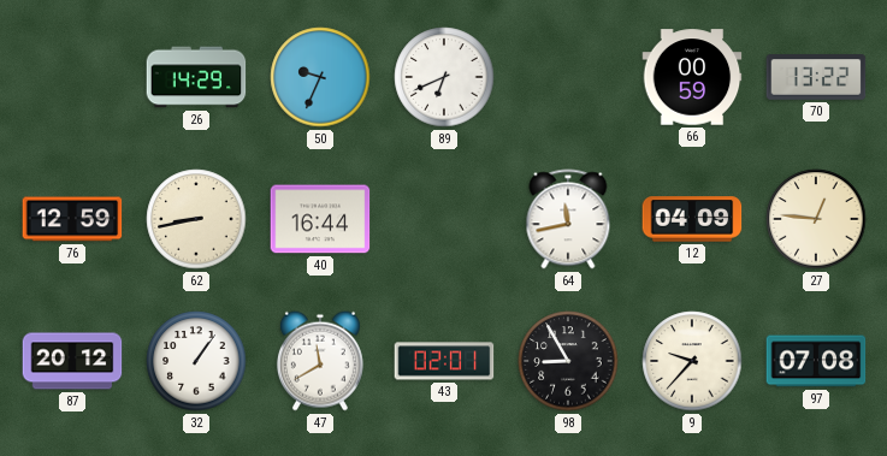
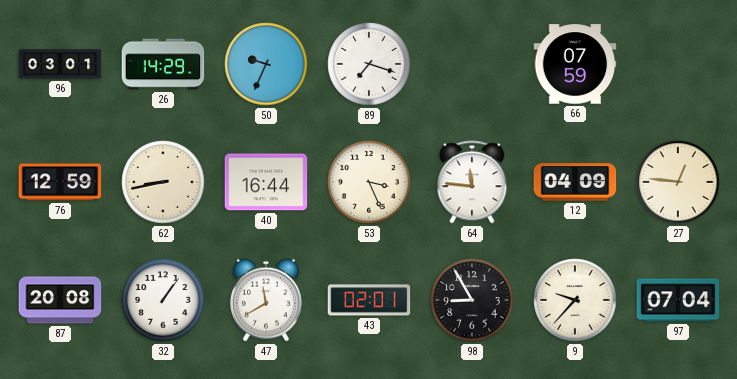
96: none -> 03:01 (60, 64)
89: 6:41 -> 7:18 (369, 64)
66: 00:59 -> 07:59 (575, 64)
70: 13:22 -> none (816, 77)
53: none -> 3:26 (369, 182)
64: 11:43 -> 11:46 (472, 182)
87: 20:12 -> 20:08 (60, 300)
97: 07:08 -> 07:04 (678, 300)
